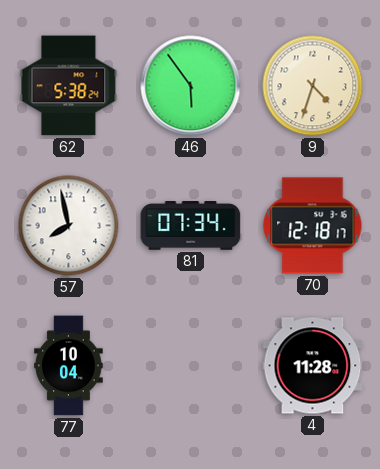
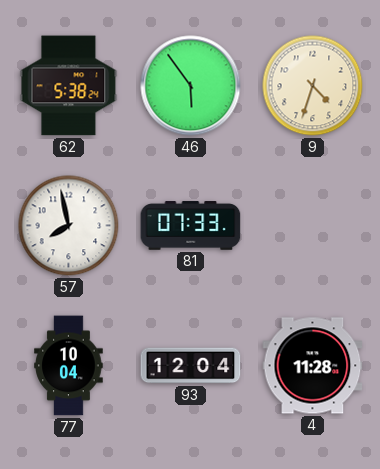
81: 07:34 -> 07:33 (191, 226)
70: 12:18 -> none (313, 226)
93: none -> 12:04 (191, 366)
